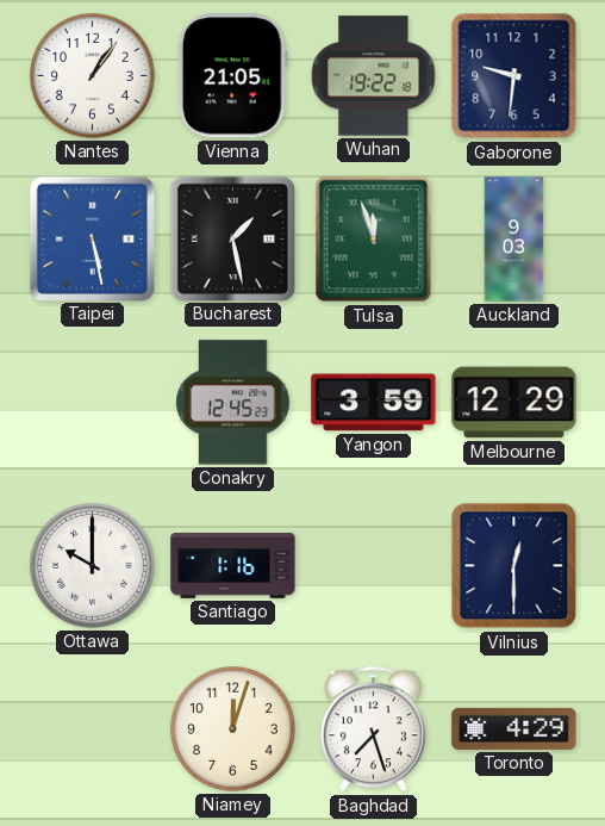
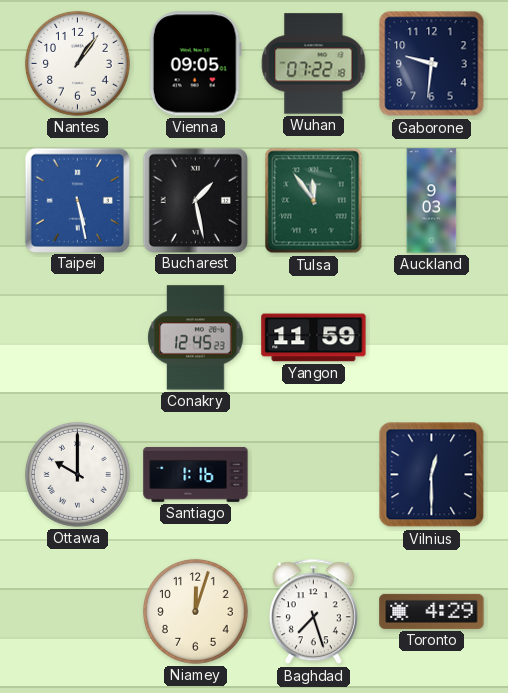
Vienna: 21:05 -> 09:05 (195, 64)
Wuhan: 19:22 -> 07:22 (314, 64)
Tulsa: 11:57 -> 11:54 (314, 201)
Yangon: 3:59 -> 11:59 (314, 338)
Melbourne: 12:29 -> none (514, 403)
